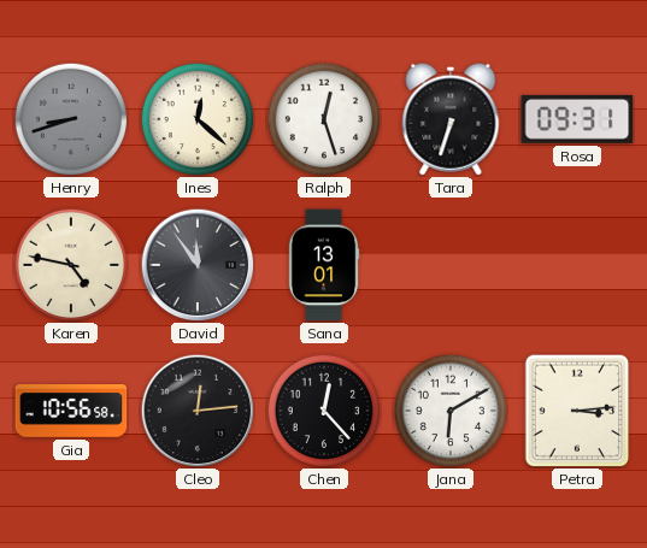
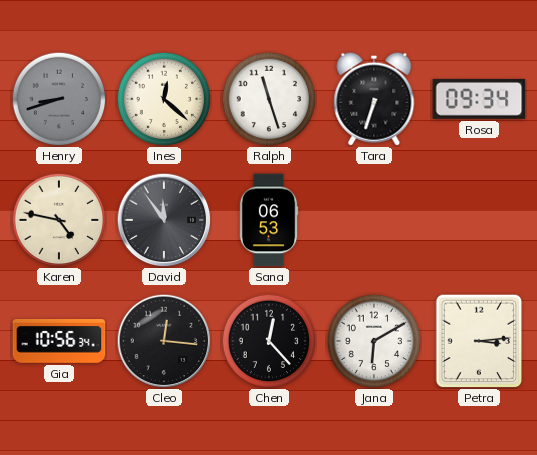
Ralph: 12:27 -> 11:27 (269, 99)
Rosa: 09:31 -> 09:34 (479, 99)
Sana: 13:01 -> 06:53 (269, 220)
Gia: 10:56:58 -> 10:56:34 (59, 341)
Cleo: 12:14 -> 12:16 (164, 341)
